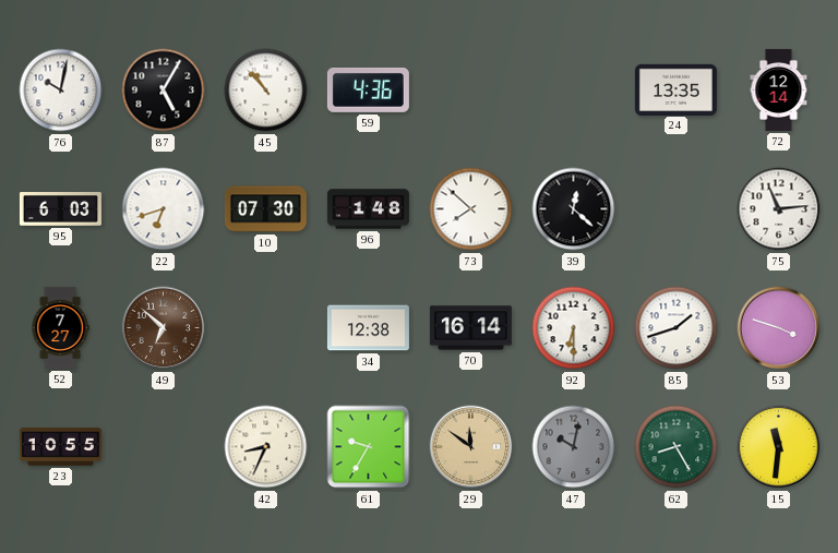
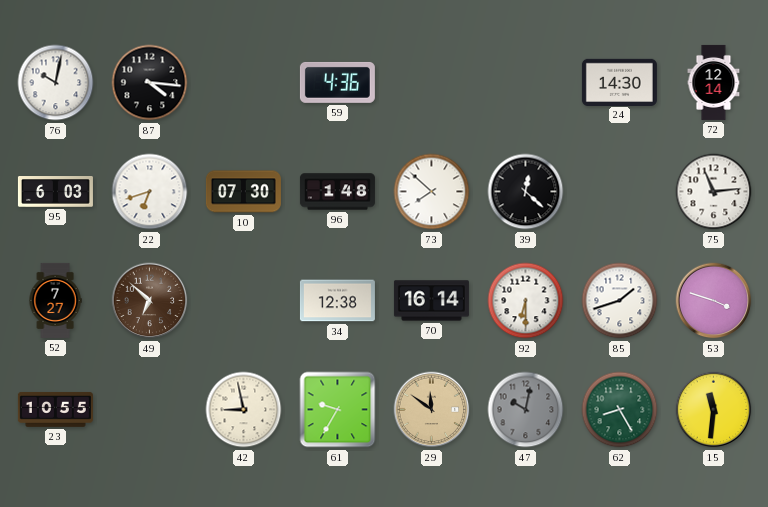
87: 5:05 -> 4:16 (150, 83)
45: 10:53 -> none (266, 91)
24: 13:35 -> 14:30 (619, 82)
42: 8:34 -> 8:58 (244, 410)
